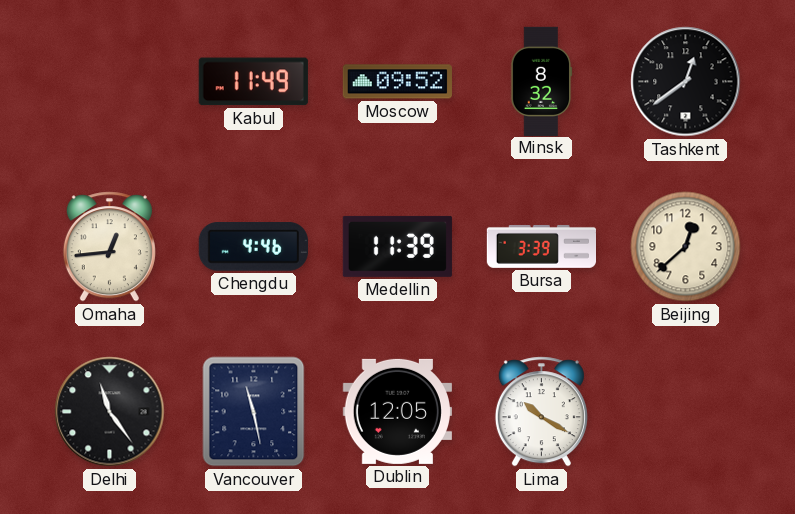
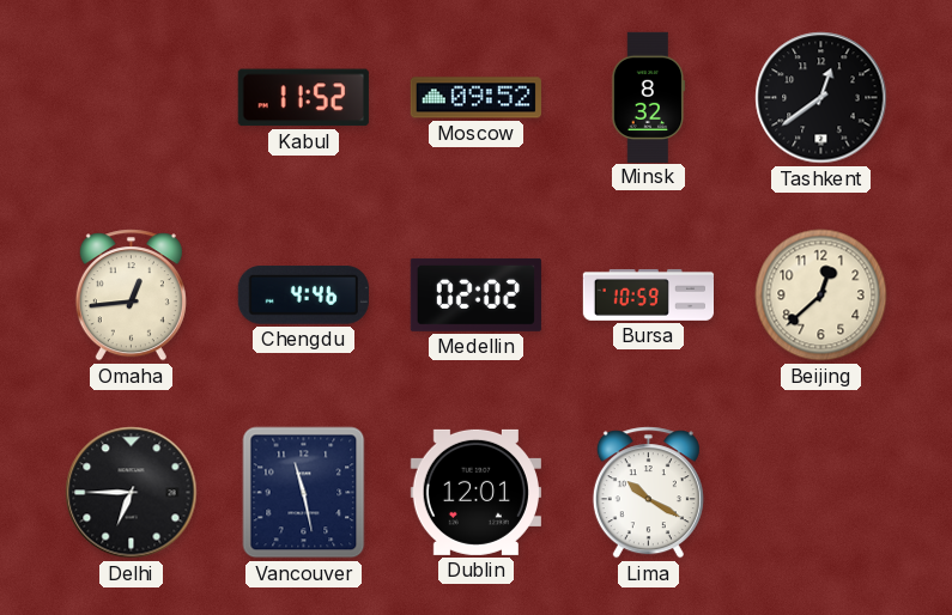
Kabul: 11:49 -> 11:52 (303, 98)
Medellin: 11:39 -> 02:02 (475, 294)
Bursa: 3:39 -> 10:59 (648, 294)
Delhi: 11:24 -> 6:45 (132, 493)
Dublin: 12:05 -> 12:01 (475, 492)
